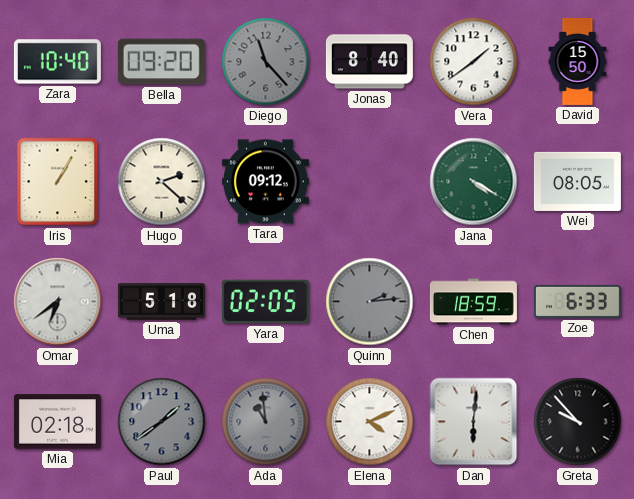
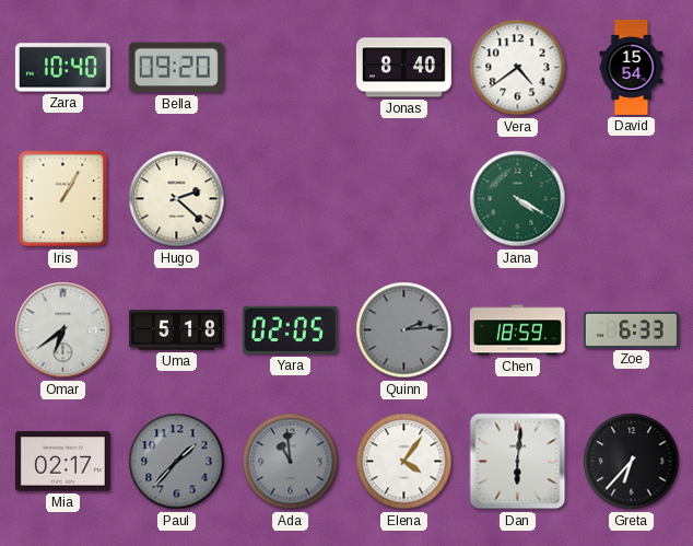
Diego: 11:23 -> none (266, 62)
Vera: 1:39 -> 4:39 (518, 68)
David: 15:50 -> 15:54 (632, 67)
Tara: 09:12 -> none (265, 182)
Wei: 08:05 -> none (577, 181)
Mia: 02:18 -> 02:17 (62, 462)
Paul: 1:39 -> 1:37 (177, 462)
Elena: 4:11 -> 4:06 (404, 462)
Greta: 9:53 -> 6:37 (632, 462)
